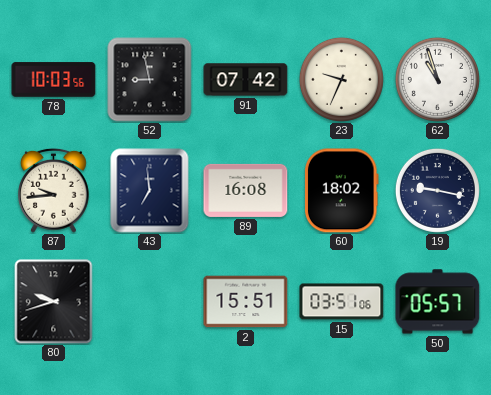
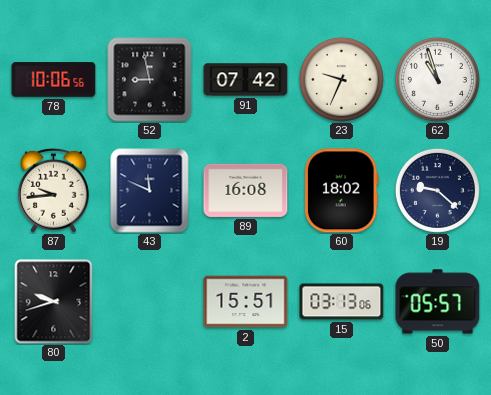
78: 10:03 -> 10:06 (54, 80)
43: 6:59 -> 11:49 (150, 191)
19: 9:17 -> 9:22 (437, 190)
15: 03:51 -> 03:13 (342, 302)
